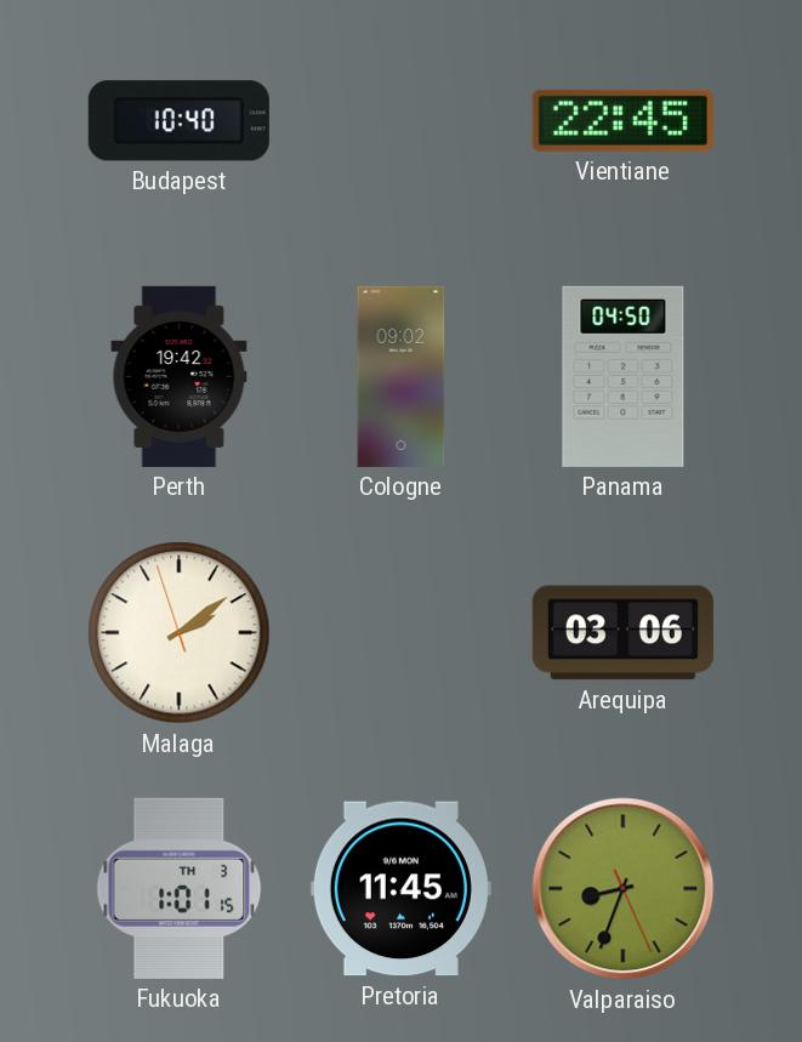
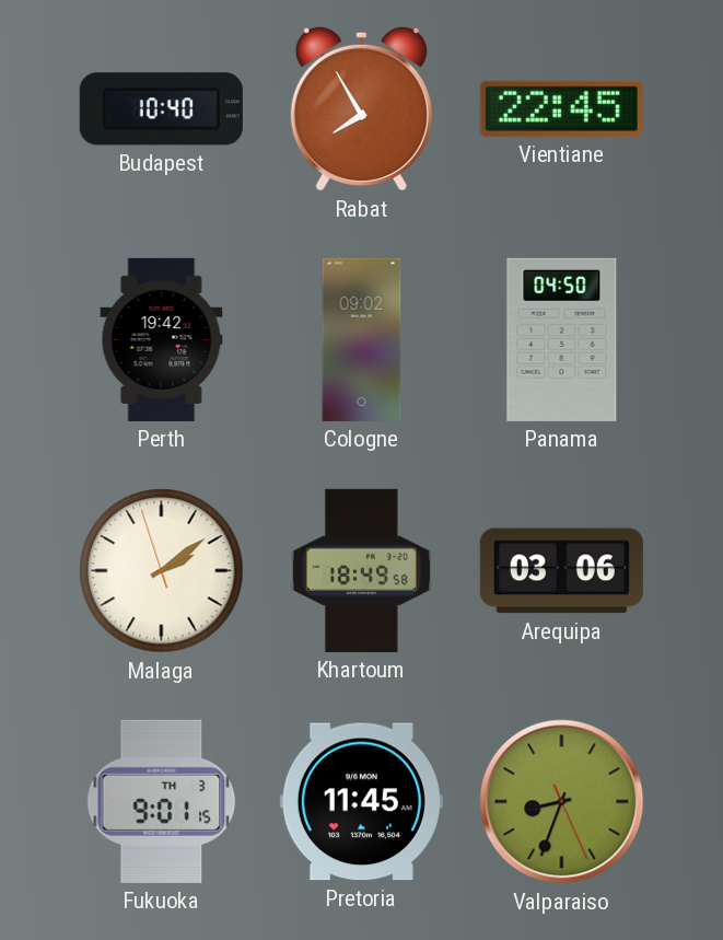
Rabat: none -> 7:55 (361, 108)
Khartoum: none -> 18:49 (361, 570)
Fukuoka: 1:01 -> 9:01 (162, 801)
